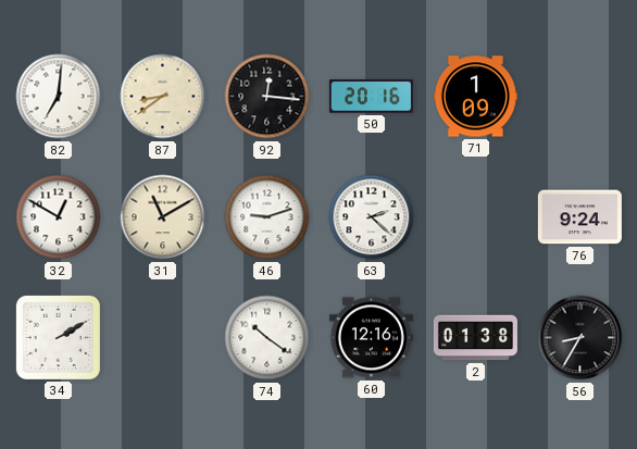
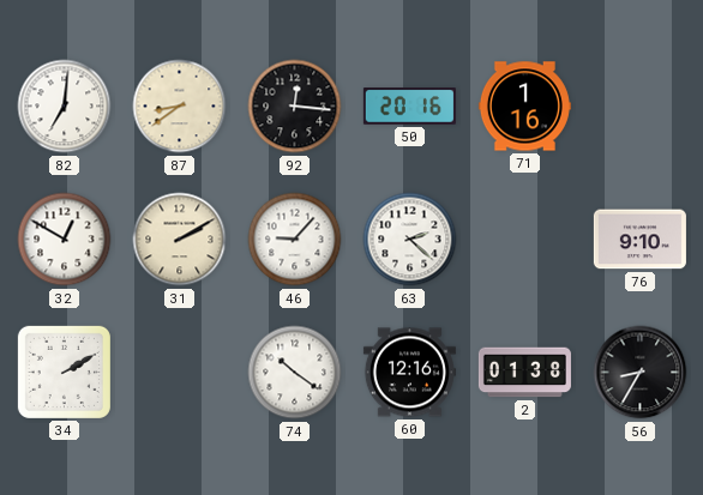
71: 1:09 -> 1:16 (524, 107)
31: 11:10 -> 2:10 (180, 240)
46: 9:12 -> 9:07 (295, 240)
76: 9:24 -> 9:10 (639, 240)
